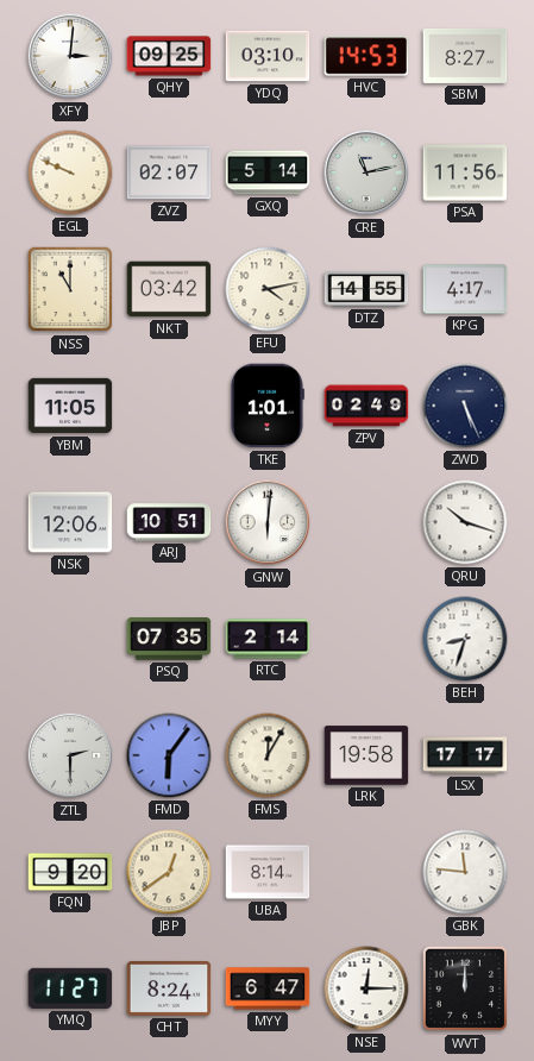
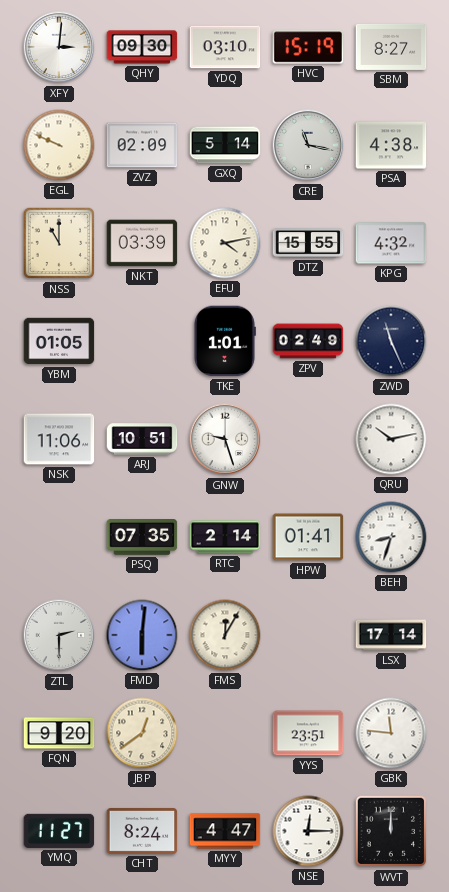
QHY: 09:25 -> 09:30 (142, 47)
HVC: 14:53 -> 15:19 (308, 47)
ZVZ: 02:07 -> 02:09 (142, 145)
CRE: 11:13 -> 11:17 (308, 145)
PSA: 11:56 -> 4:38 (391, 145)
NKT: 03:42 -> 03:39 (142, 243)
DTZ: 14:55 -> 15:55 (308, 243)
KPG: 4:17 -> 4:32 (391, 243)
YBM: 11:05 -> 01:05 (59, 341)
ZWD: 5:26 -> 11:26 (391, 341)
NSK: 12:06 -> 11:06 (59, 439)
GNW: 6:01 -> 9:27 (225, 439)
QRU: 10:18 -> 10:13 (391, 439)
HPW: none -> 01:41 (308, 537)
FMD: 6:06 -> 6:01 (142, 635)
LRK: 19:58 -> none (366, 755)
LSX: 17:17 -> 17:14 (391, 635)
UBA: 8:14 -> none (268, 872)
YYS: none -> 23:51 (308, 733)
MYY: 6:47 -> 4:47 (225, 831)
